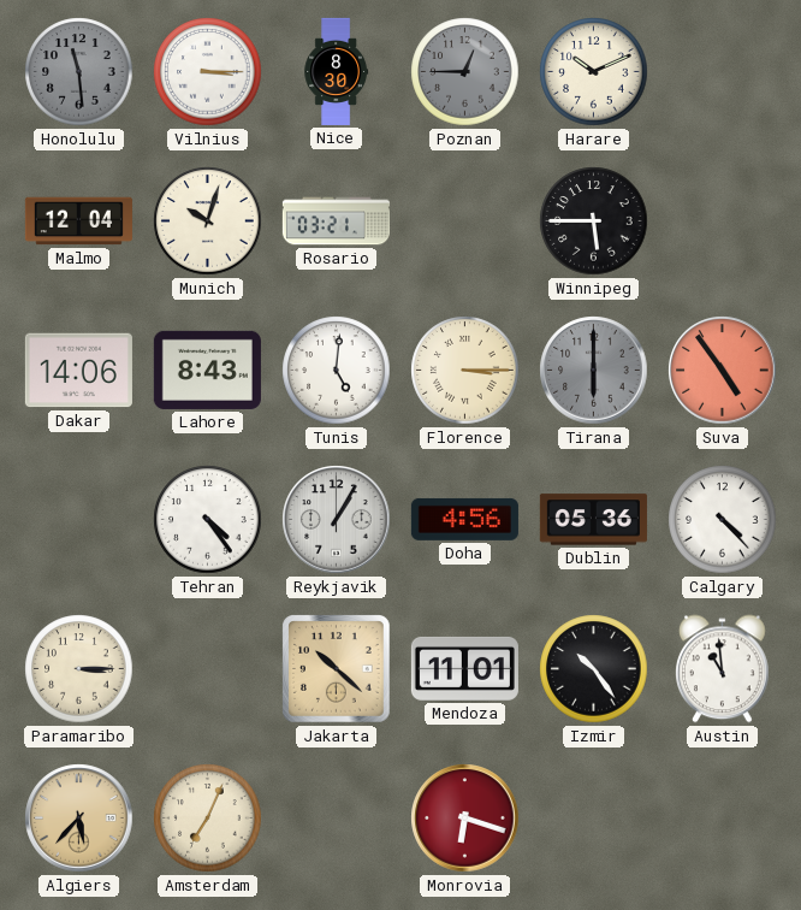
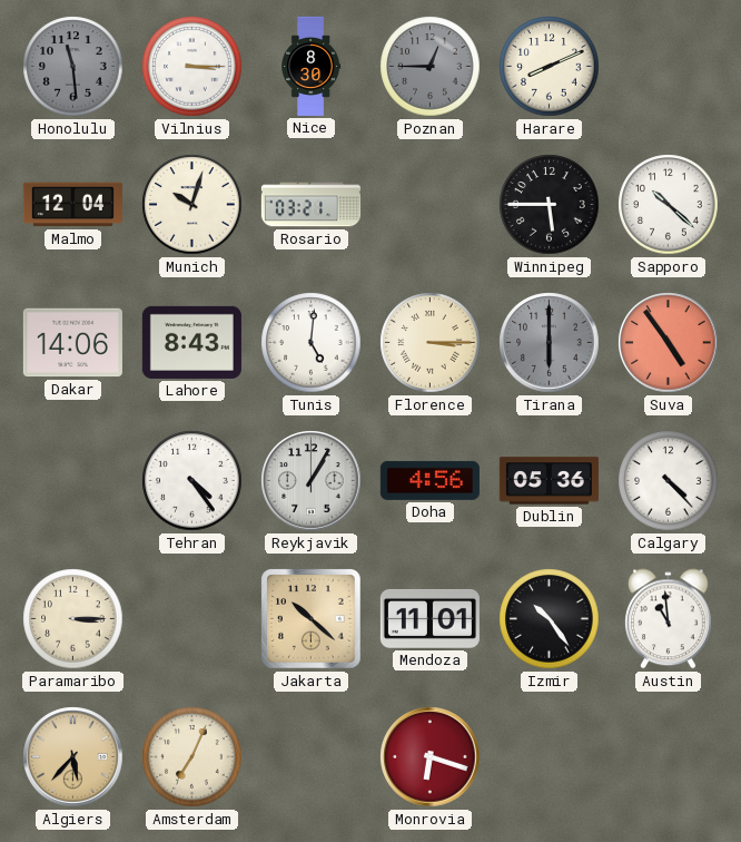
Harare: 10:11 -> 8:11 (550, 67)
Sapporo: none -> 10:22 (669, 205)
